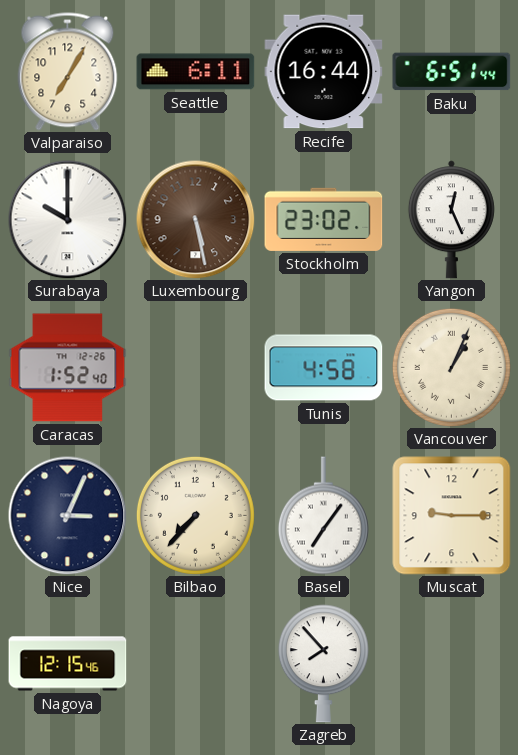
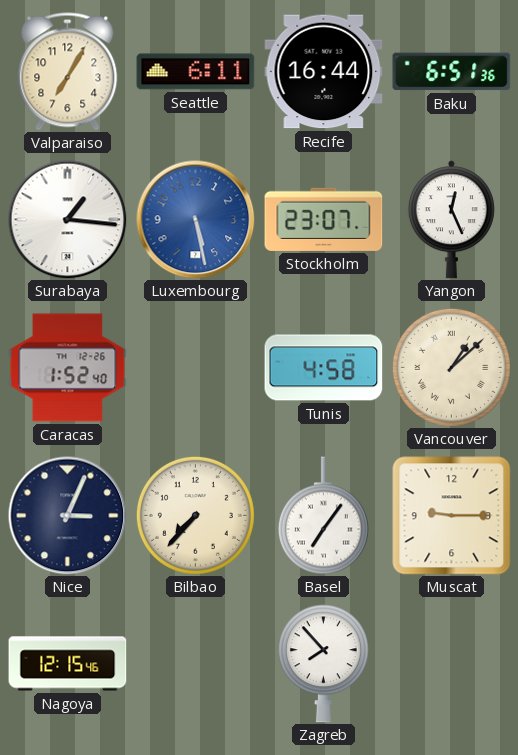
Baku: 6:51:44 -> 6:51:36 (452, 72)
Surabaya: 10:00 -> 1:16 (68, 220)
Luxembourg dial: brown -> blue (196, 220)
Stockholm: 23:02 -> 23:07 (324, 219)
Vancouver: 1:04 -> 1:08 (451, 367)
